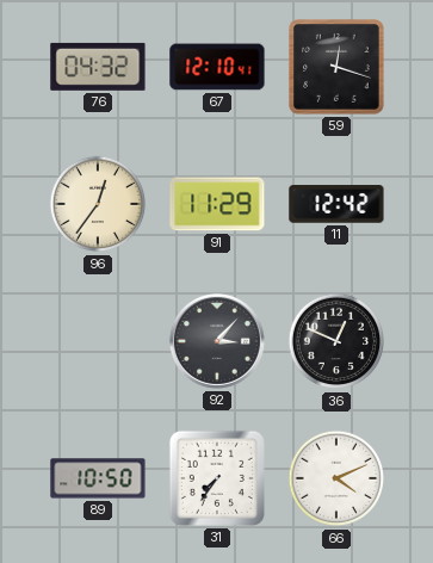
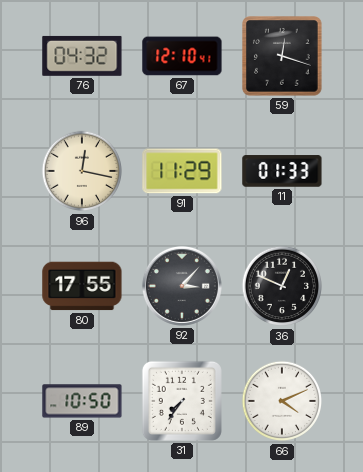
96: 12:36 -> 12:17 (82, 171)
11: 12:42 -> 01:33 (282, 171)
80: none -> 17:55 (82, 286)
